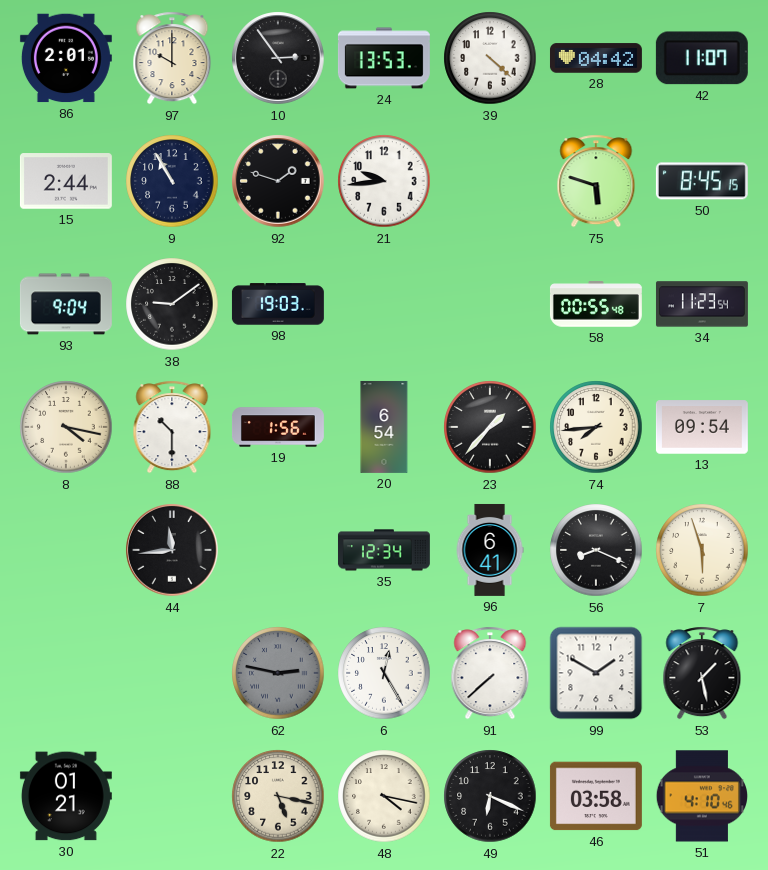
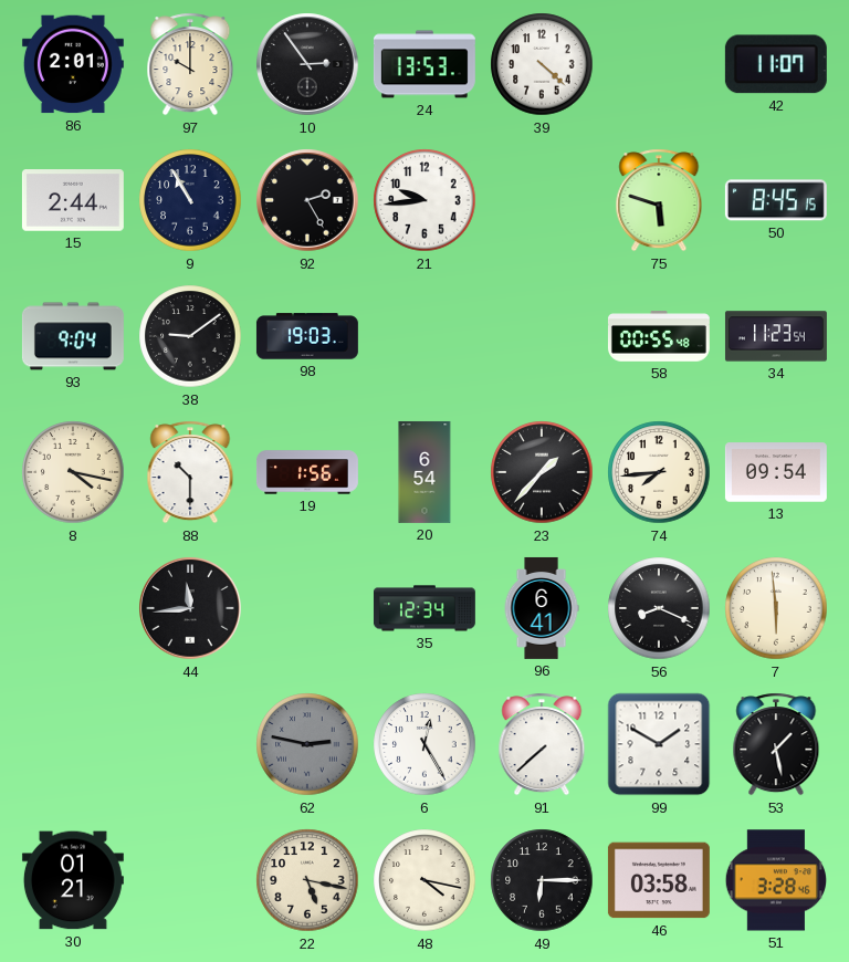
28: 04:42 -> none (596, 58)
92: 1:48 -> 2:25 (307, 200)
7: 5:57 -> 5:59 (776, 608)
49: 6:19 -> 6:15 (542, 880)
51: 4:10 -> 3:28 (775, 880)
